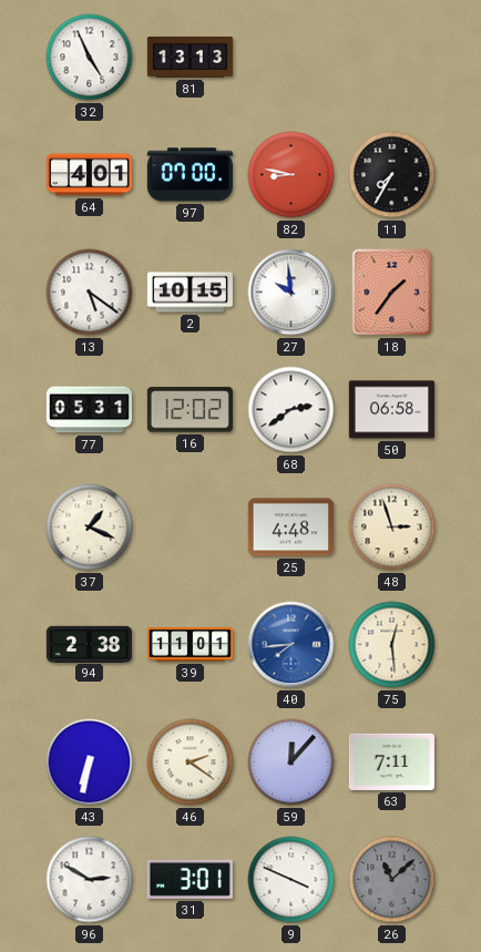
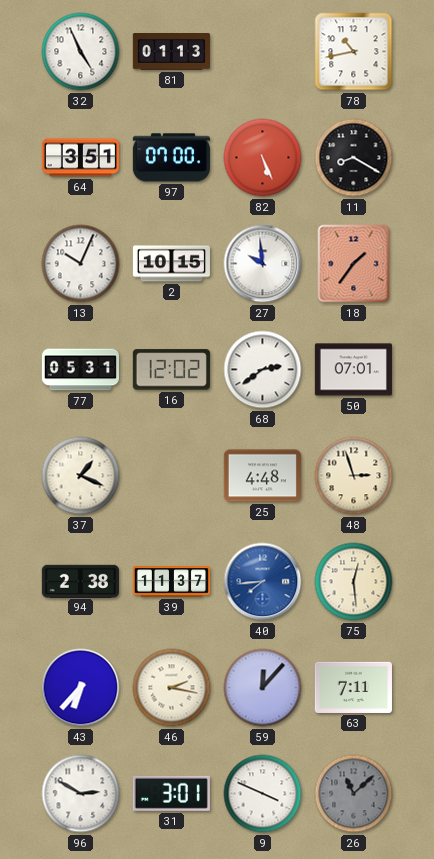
81: 13:13 -> 01:13 (171, 52)
78: none -> 10:43 (354, 52)
64: 4:01 -> 3:51 (80, 158)
82: 8:47 -> 5:26 (263, 158)
11: 7:35 -> 8:20 (354, 158)
13: 5:21 -> 10:04 (81, 264)
50: 06:58 -> 07:01 (353, 370)
39: 11:01 -> 11:37 (171, 582)
43: 6:32 -> 6:37 (81, 688)
46: 2:21 -> 2:17 (172, 688)
